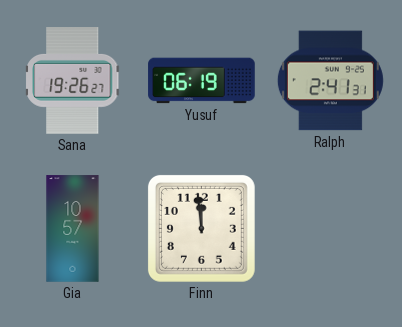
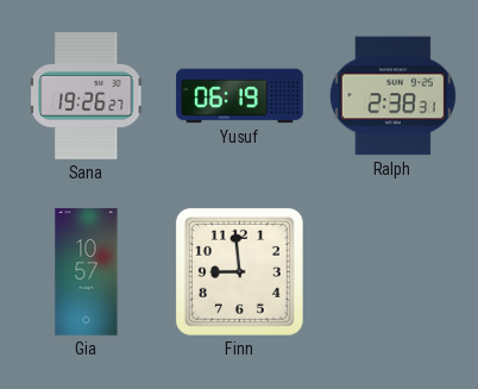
Ralph: 2:41 -> 2:38 (392, 96)
Finn: 11:59 -> 8:59 (239, 271)
